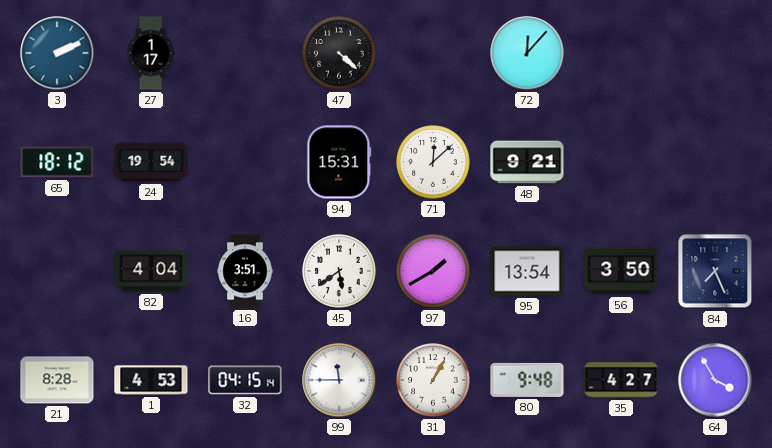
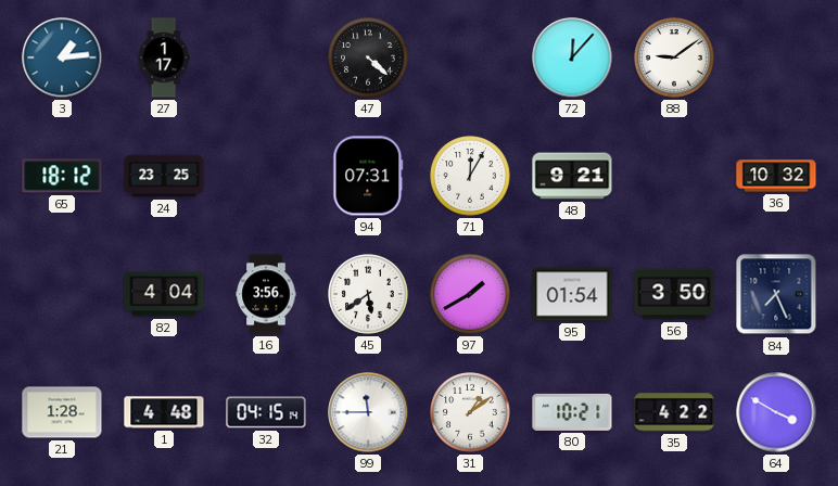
3: 2:11 -> 1:14 (62, 57)
88: none -> 9:09 (674, 57)
24: 19:54 -> 23:25 (164, 176)
94: 15:31 -> 07:31 (368, 176)
71: 12:08 -> 12:05 (470, 176)
36: none -> 10:32 (776, 176)
16: 3:51 -> 3:56 (266, 294)
95: 13:54 -> 01:54 (572, 294)
21: 8:28 -> 1:28 (62, 412)
1: 4:53 -> 4:48 (164, 412)
31: 1:05 -> 1:09 (470, 412)
80: 9:48 -> 10:21 (572, 412)
35: 4:27 -> 4:22 (674, 412)
64: 3:55 -> 3:50 (776, 412)
